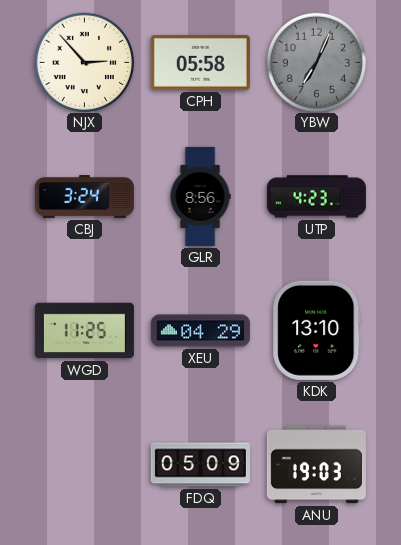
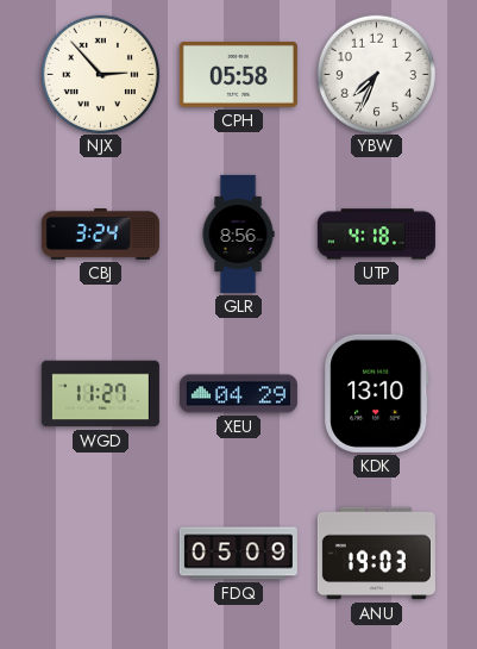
YBW: 7:04 -> 7:34 (376, 74)
YBW dial: grey -> white (376, 74)
UTP: 4:23 -> 4:18 (376, 235)
WGD: 11:25 -> 11:27 (100, 394)
